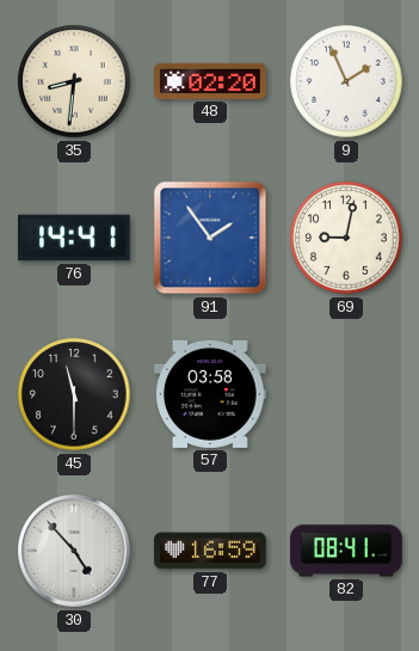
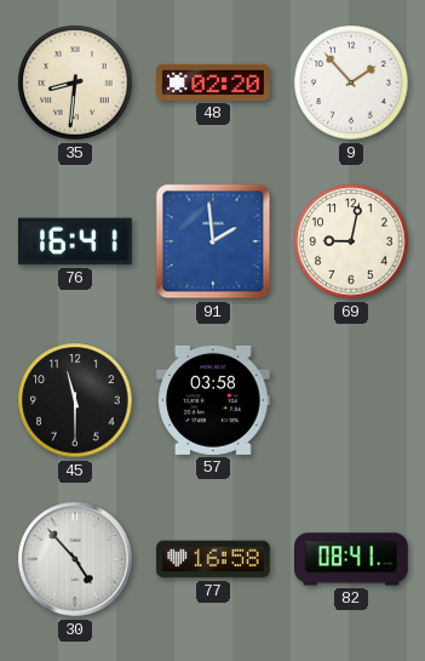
9: 1:56 -> 1:53 (351, 82)
76: 14:41 -> 16:41 (76, 241)
91: 1:54 -> 1:59 (213, 241)
77: 16:59 -> 16:58 (213, 559)
